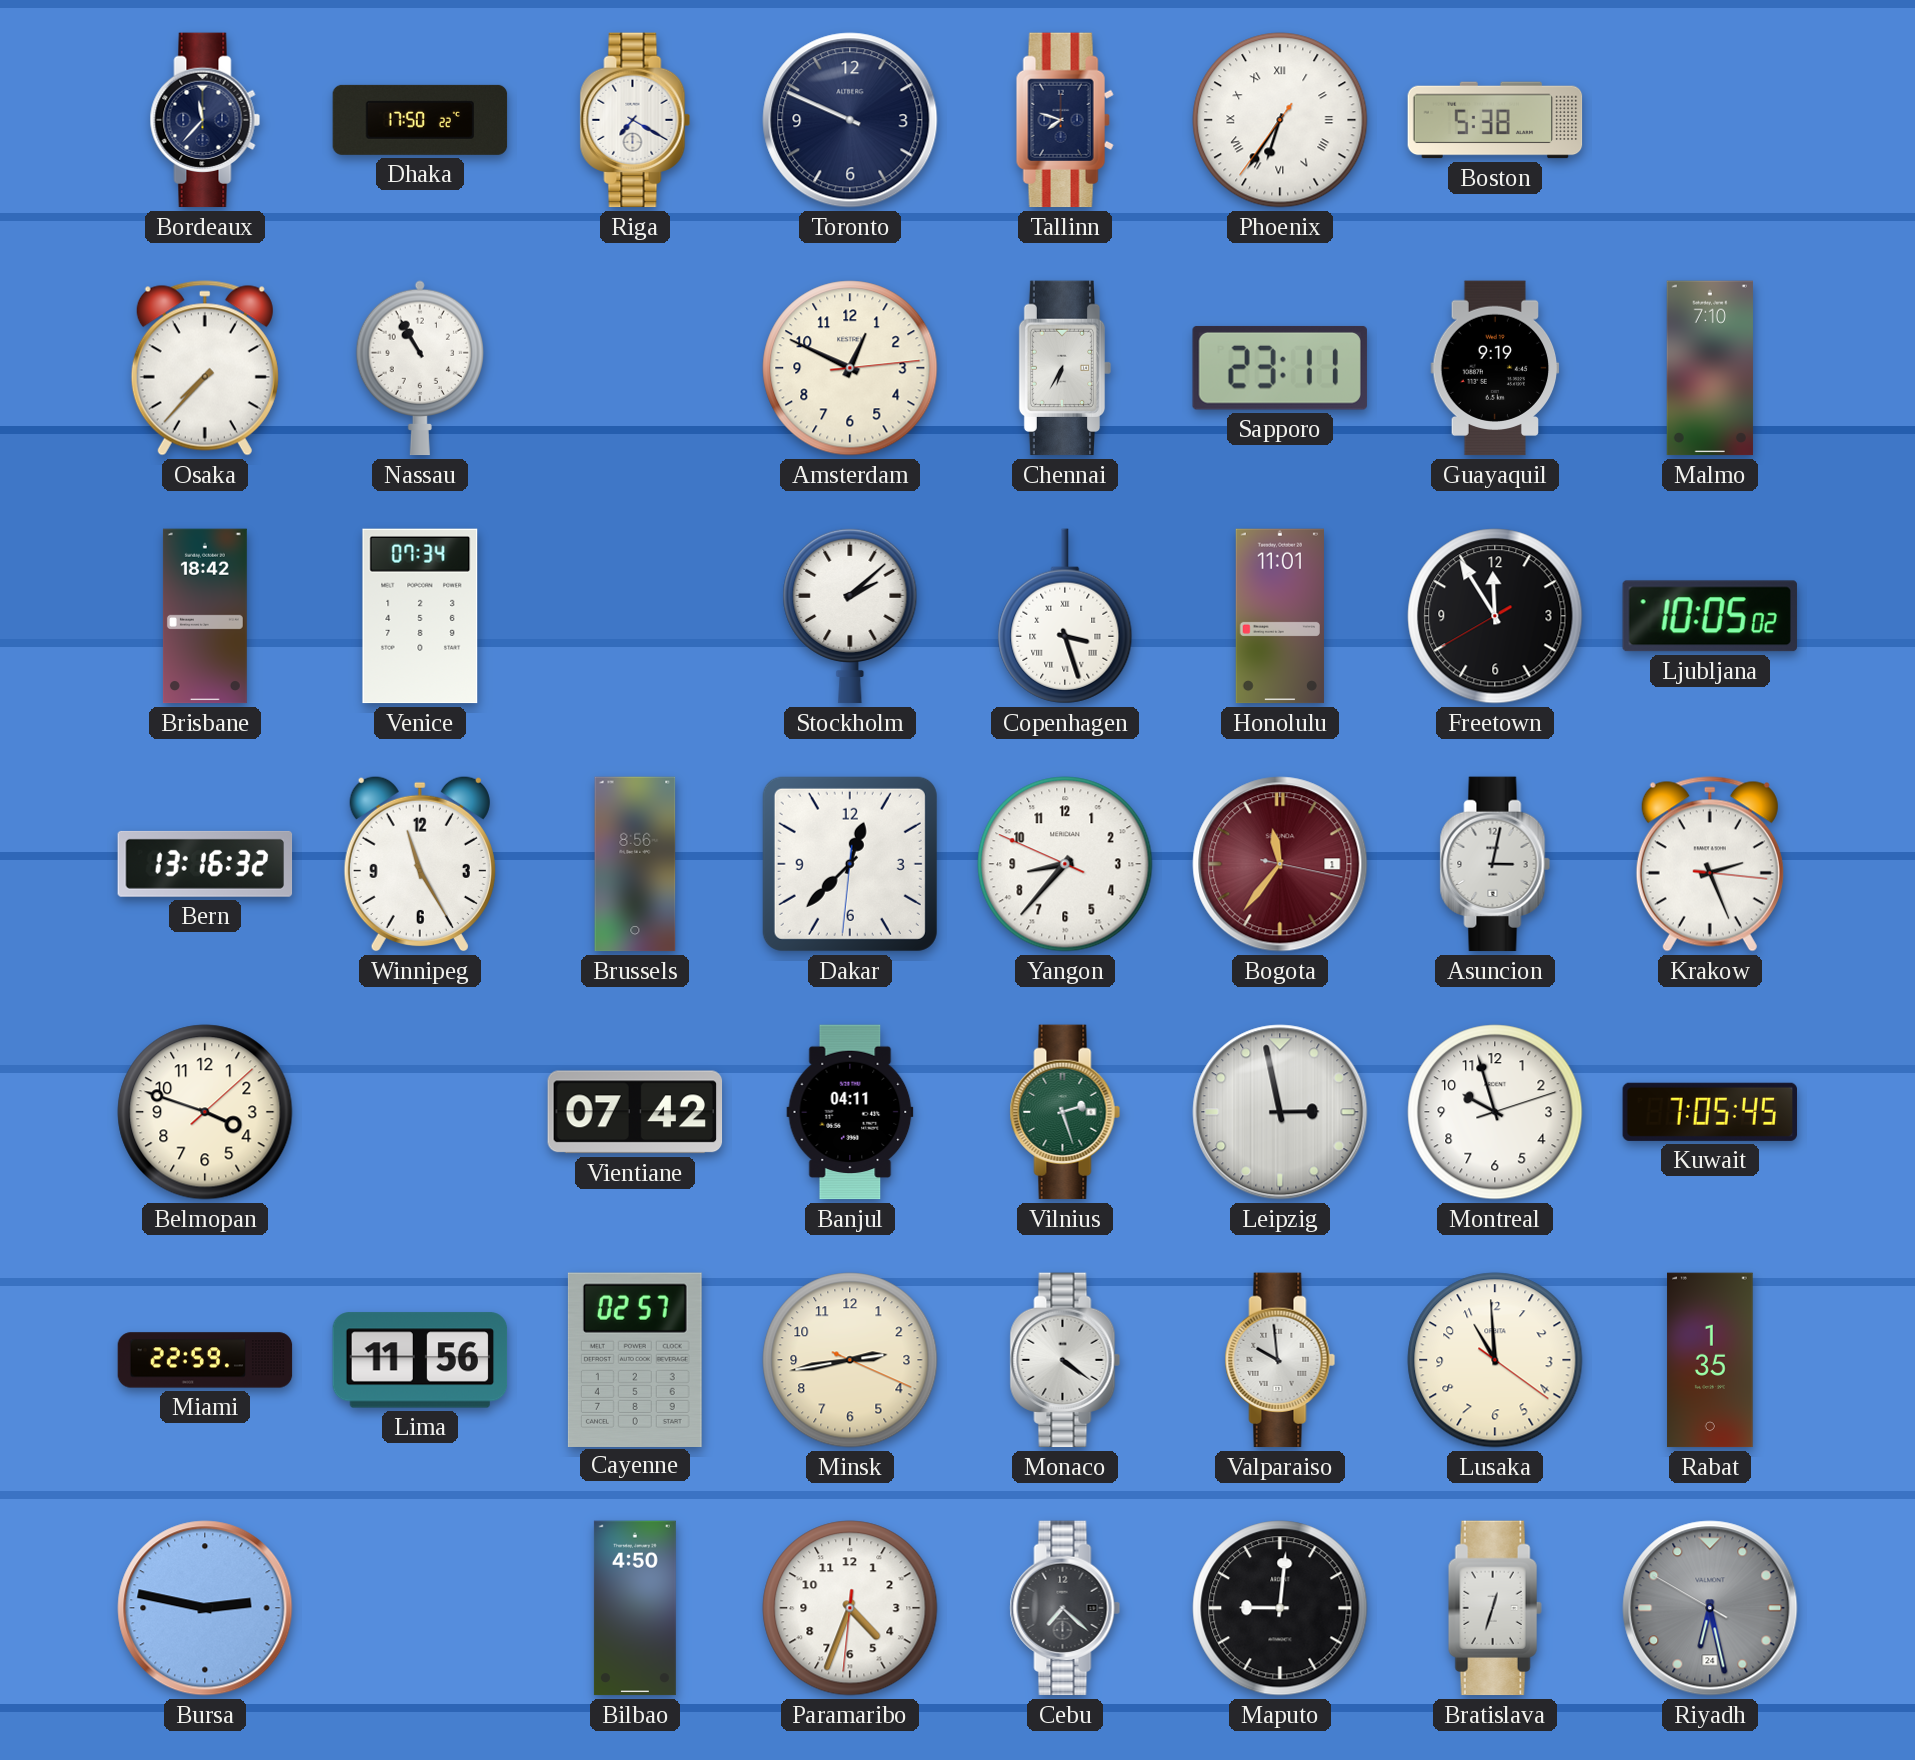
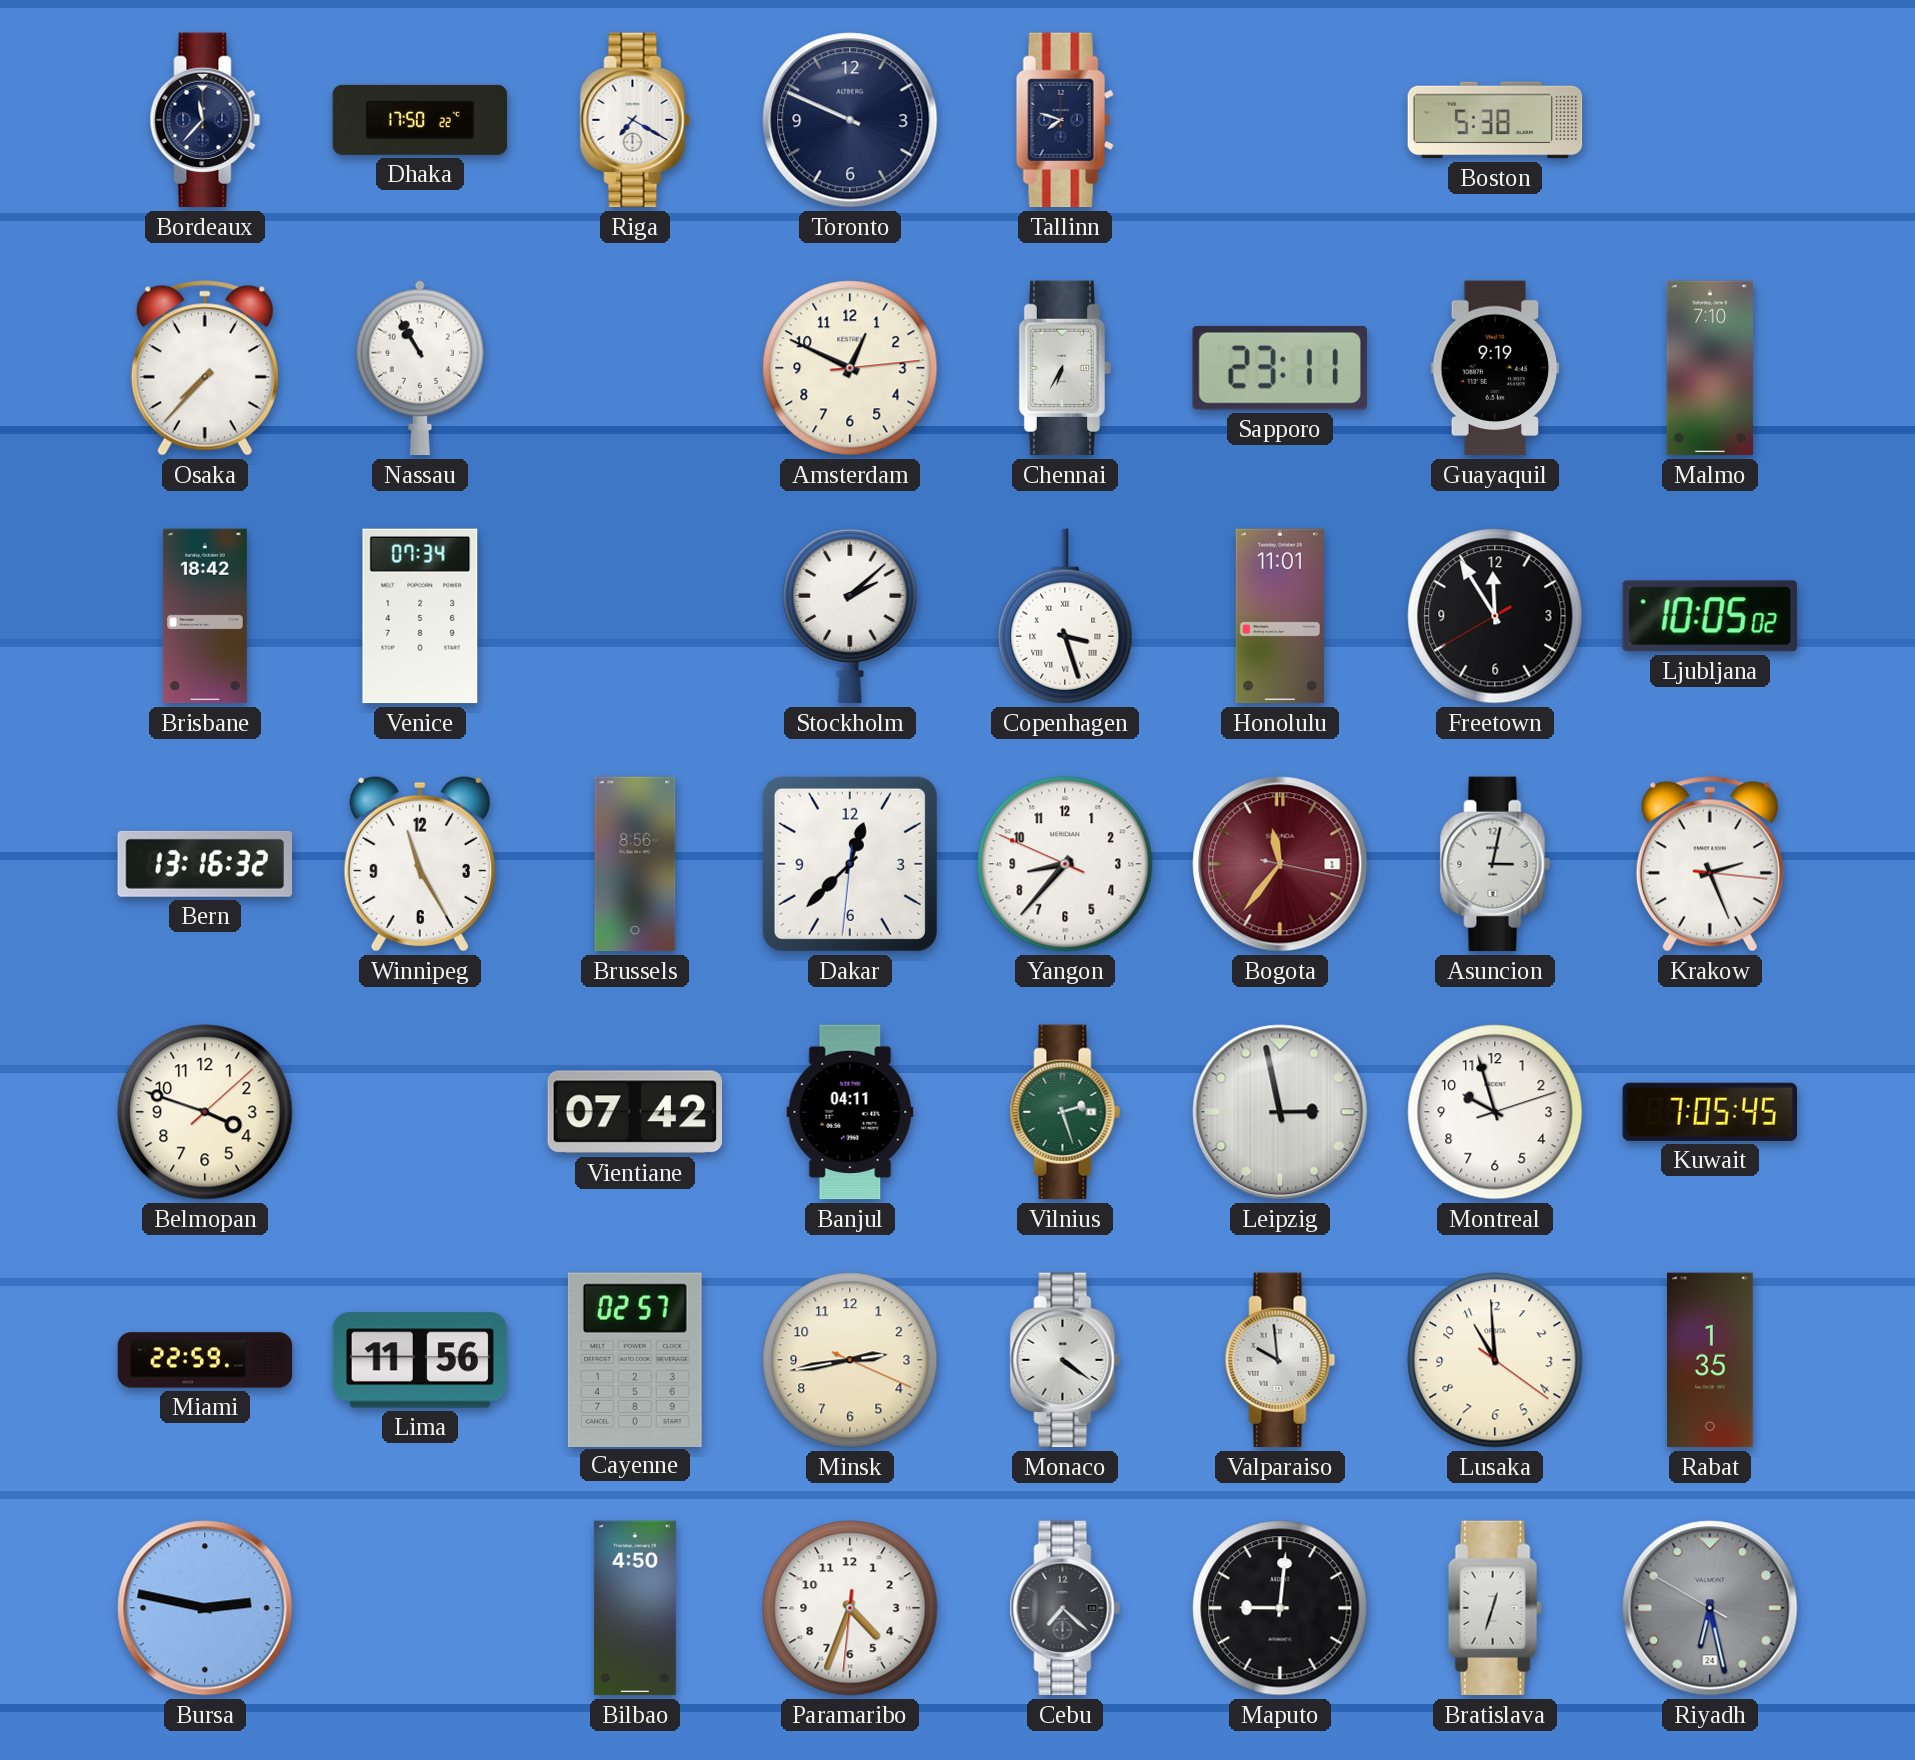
Phoenix: 6:35 -> none (1280, 120)
